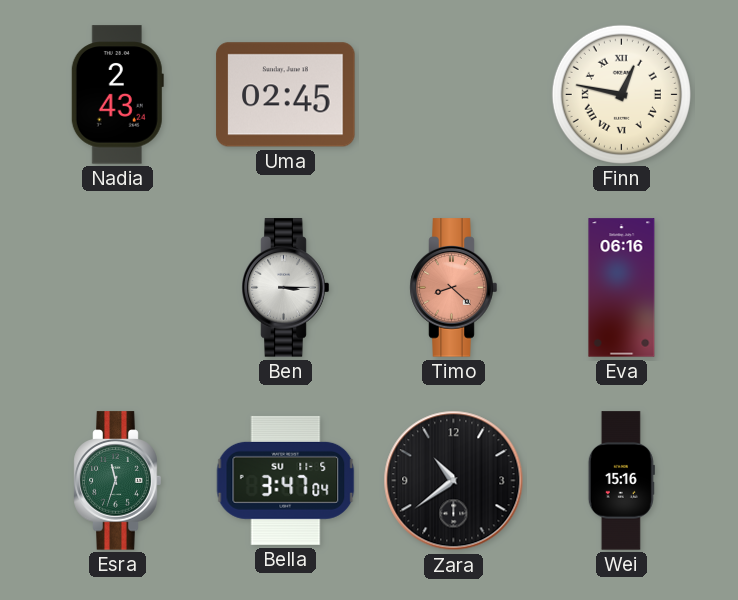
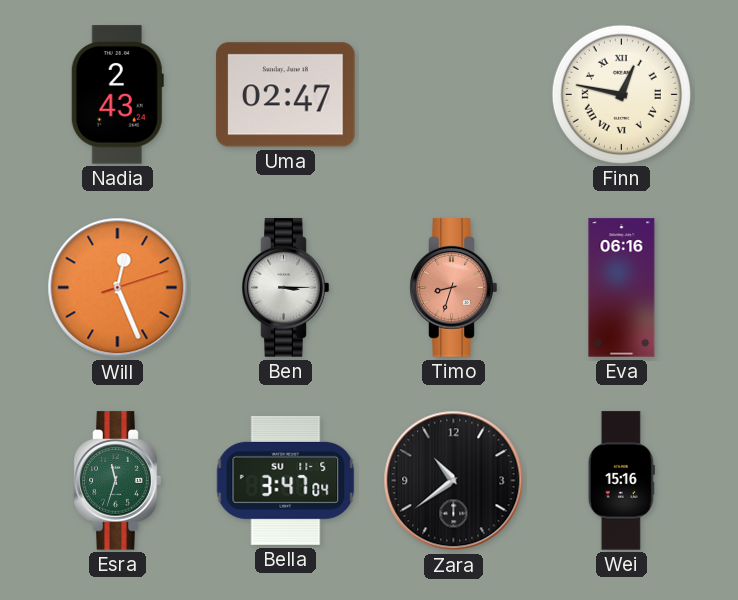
Uma: 02:45 -> 02:47 (286, 95)
Will: none -> 12:26 (118, 288)
Timo: 8:22 -> 8:33 (454, 288)
